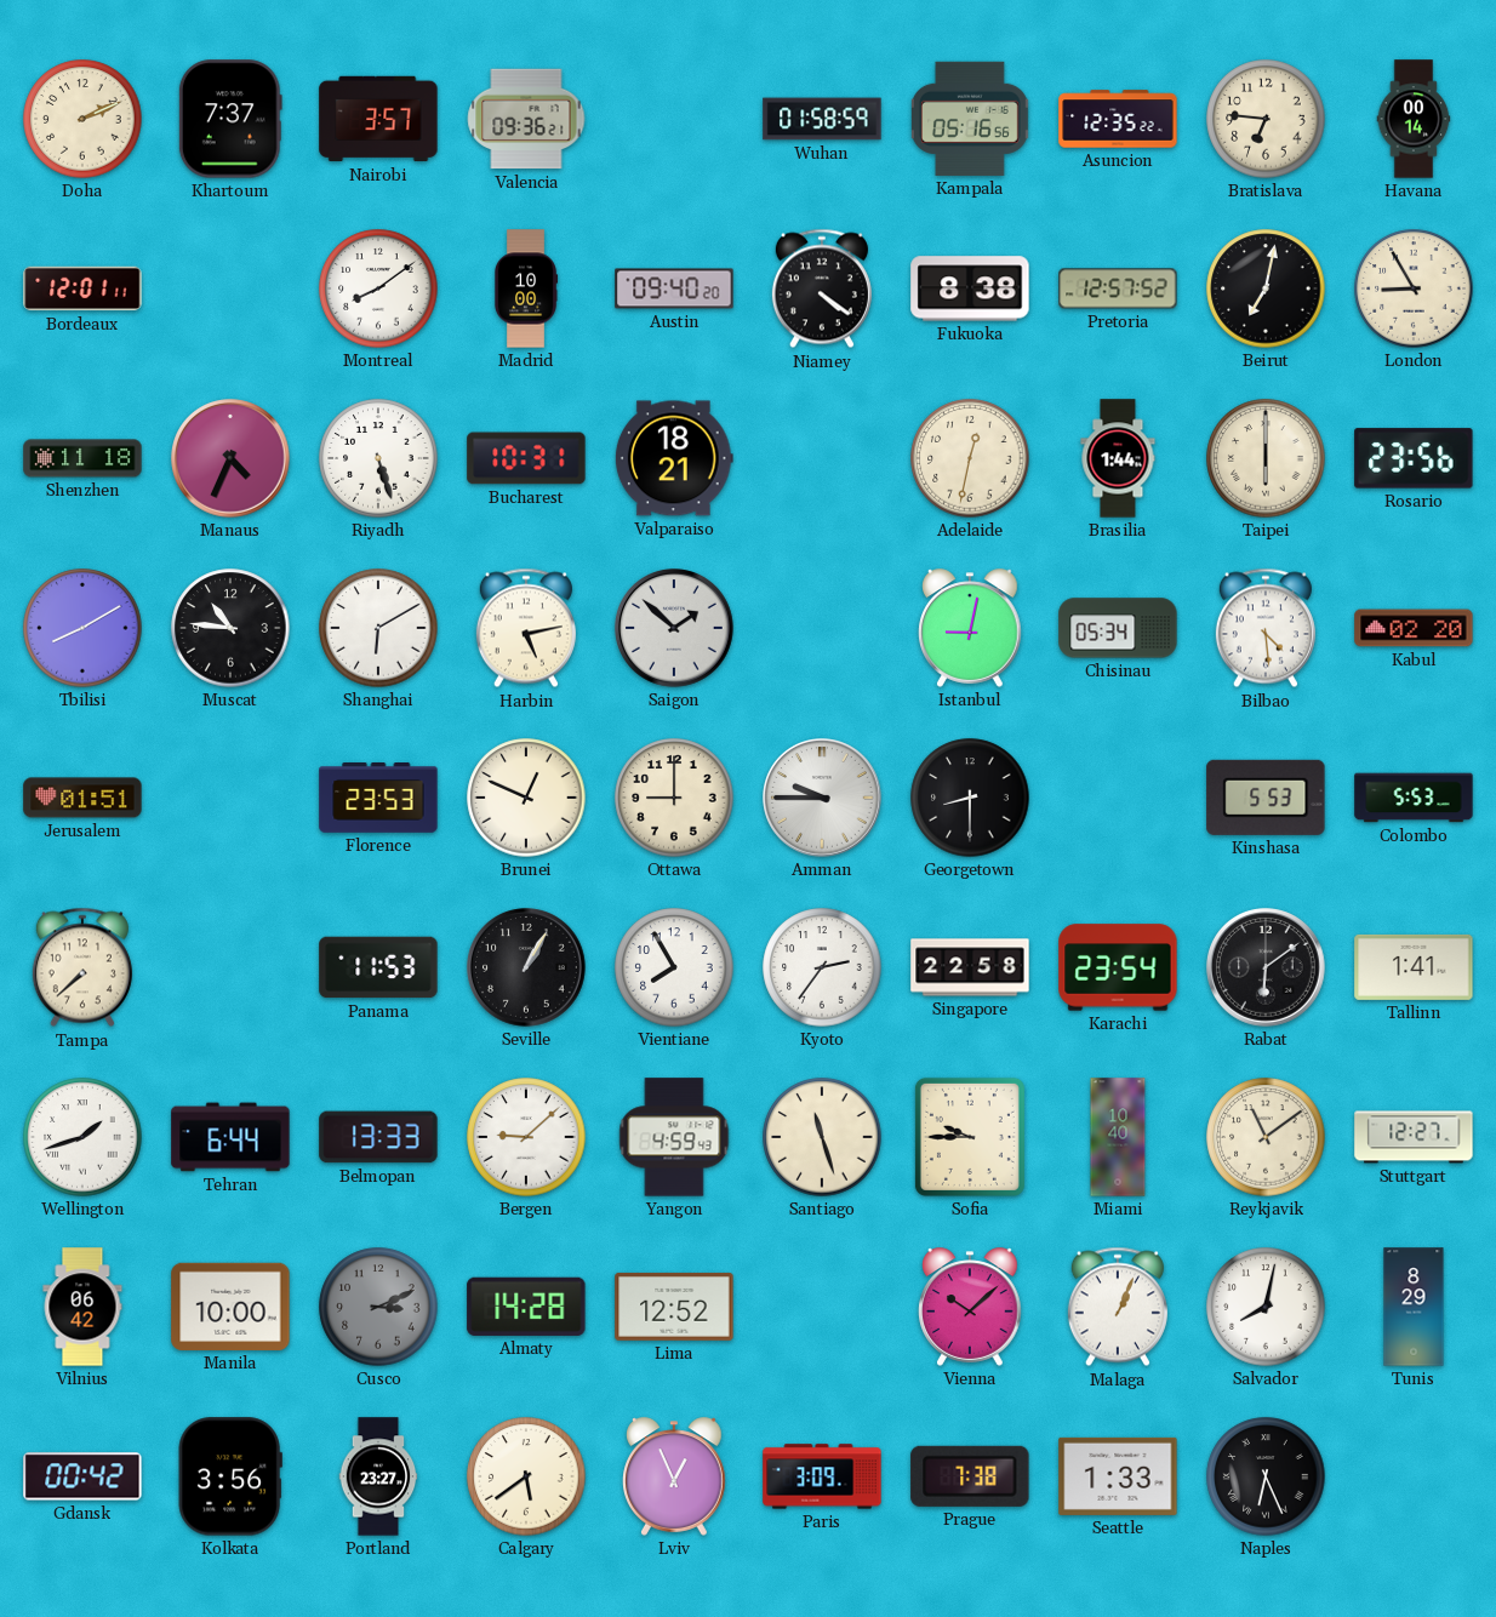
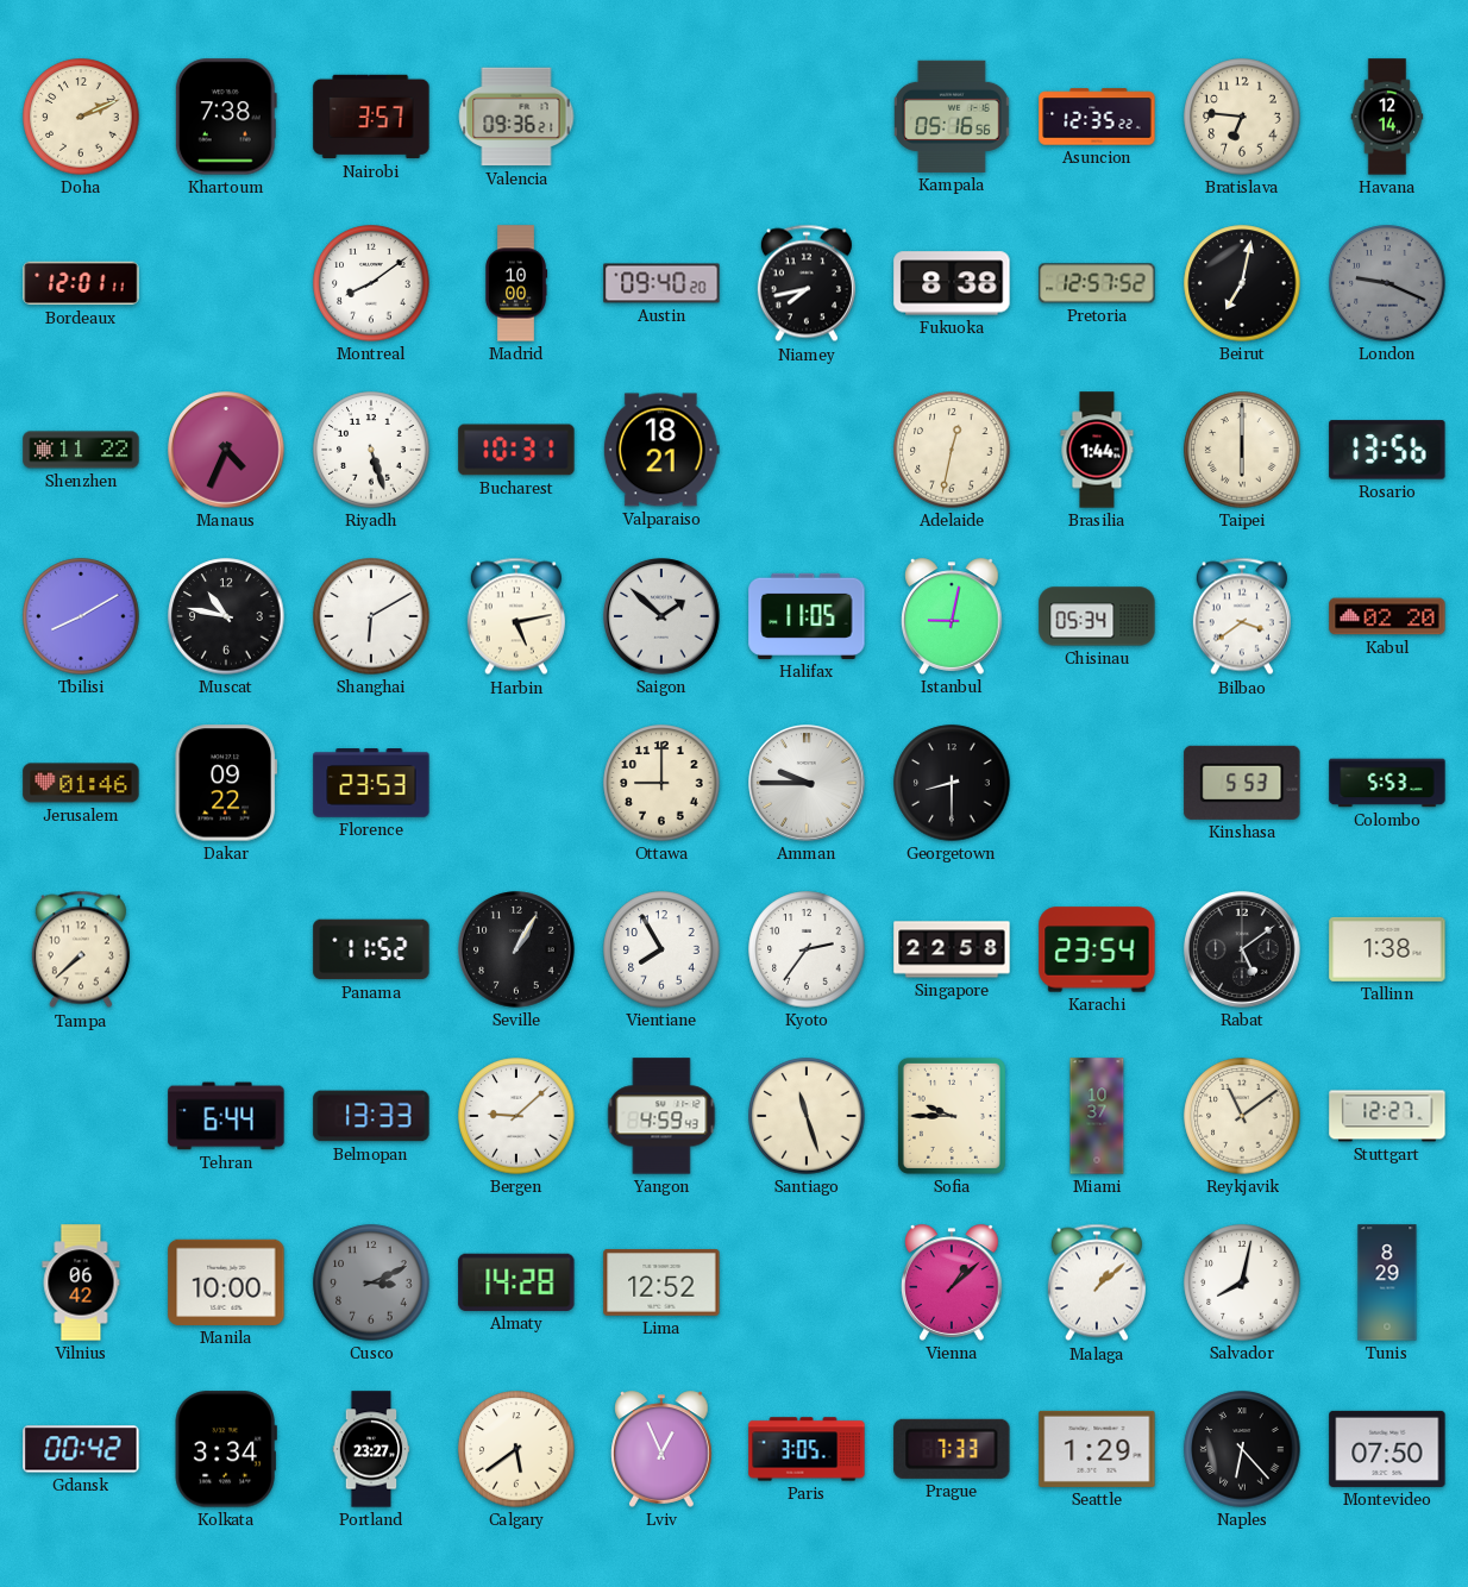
Khartoum: 7:37 -> 7:38 (226, 117)
Wuhan: 01:58 -> none (822, 119)
Havana: 00:14 -> 12:14 (1387, 117)
Niamey: 4:21 -> 7:43 (807, 283)
London: 8:55 -> 9:19 (1387, 283)
London dial: cream -> grey (1387, 283)
Shenzhen: 11:18 -> 11:22 (81, 450)
Rosario: 23:56 -> 13:56 (1387, 450)
Muscat: 10:46 -> 10:47 (226, 616)
Halifax: none -> 11:05 (807, 616)
Bilbao: 4:29 -> 3:39 (1242, 616)
Jerusalem: 01:51 -> 01:46 (81, 783)
Dakar: none -> 09:22 (225, 783)
Brunei: 12:49 -> none (526, 798)
Panama: 11:53 -> 11:52 (371, 949)
Rabat: 6:09 -> 5:09 (1242, 949)
Tallinn: 1:41 -> 1:38 (1387, 949)
Wellington: 1:42 -> none (82, 1137)
Miami: 10:40 -> 10:37 (1097, 1116)
Vienna: 10:08 -> 1:08 (953, 1282)
Malaga: 1:04 -> 1:08 (1097, 1282)
Kolkata: 3:56 -> 3:34 (226, 1449)
Paris: 3:09 -> 3:05 (807, 1449)
Prague: 7:38 -> 7:33 (952, 1449)
Seattle: 1:33 -> 1:29 (1097, 1449)
Naples: 6:26 -> 6:23 (1242, 1449)
Montevideo: none -> 07:50 (1387, 1449)
